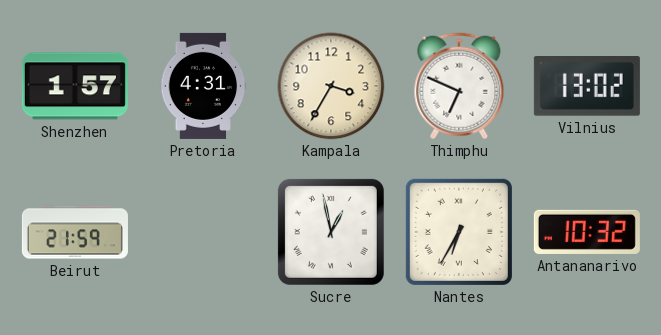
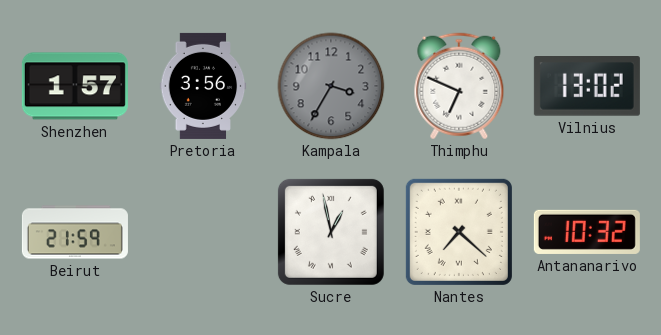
Pretoria: 4:31 -> 3:56 (203, 86)
Kampala dial: cream -> grey (331, 86)
Nantes: 6:35 -> 7:22 (459, 232)
